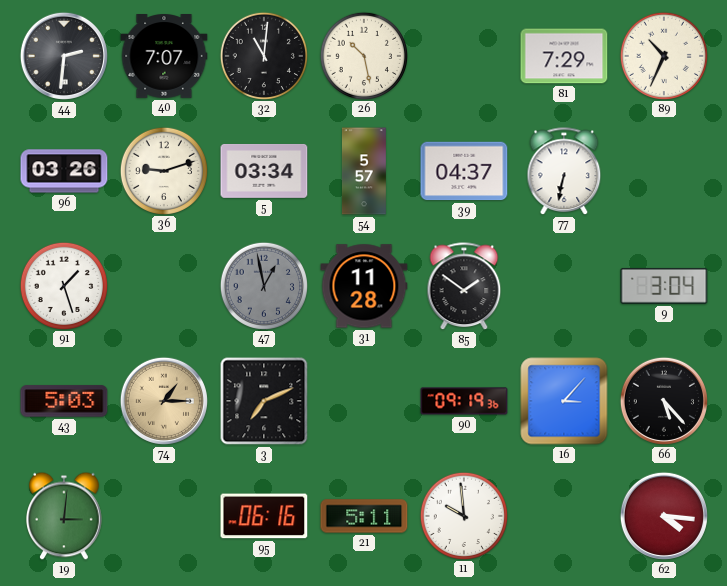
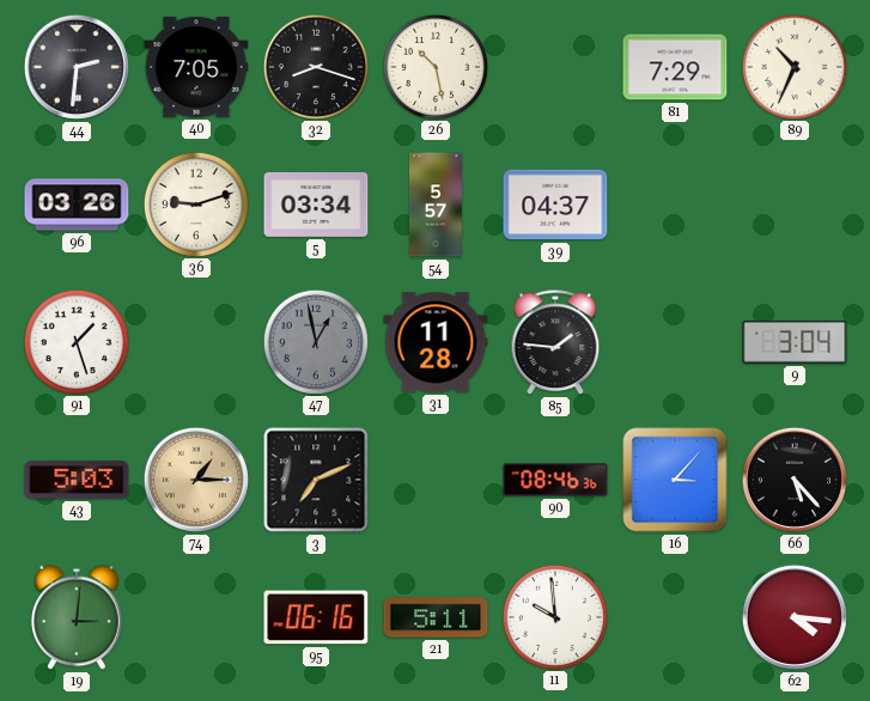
40: 7:07 -> 7:05 (196, 68)
32: 11:01 -> 8:18 (315, 66)
77: 6:32 -> none (564, 172)
85: 1:51 -> 1:46 (555, 343)
90: 09:19 -> 08:46 (555, 480)
